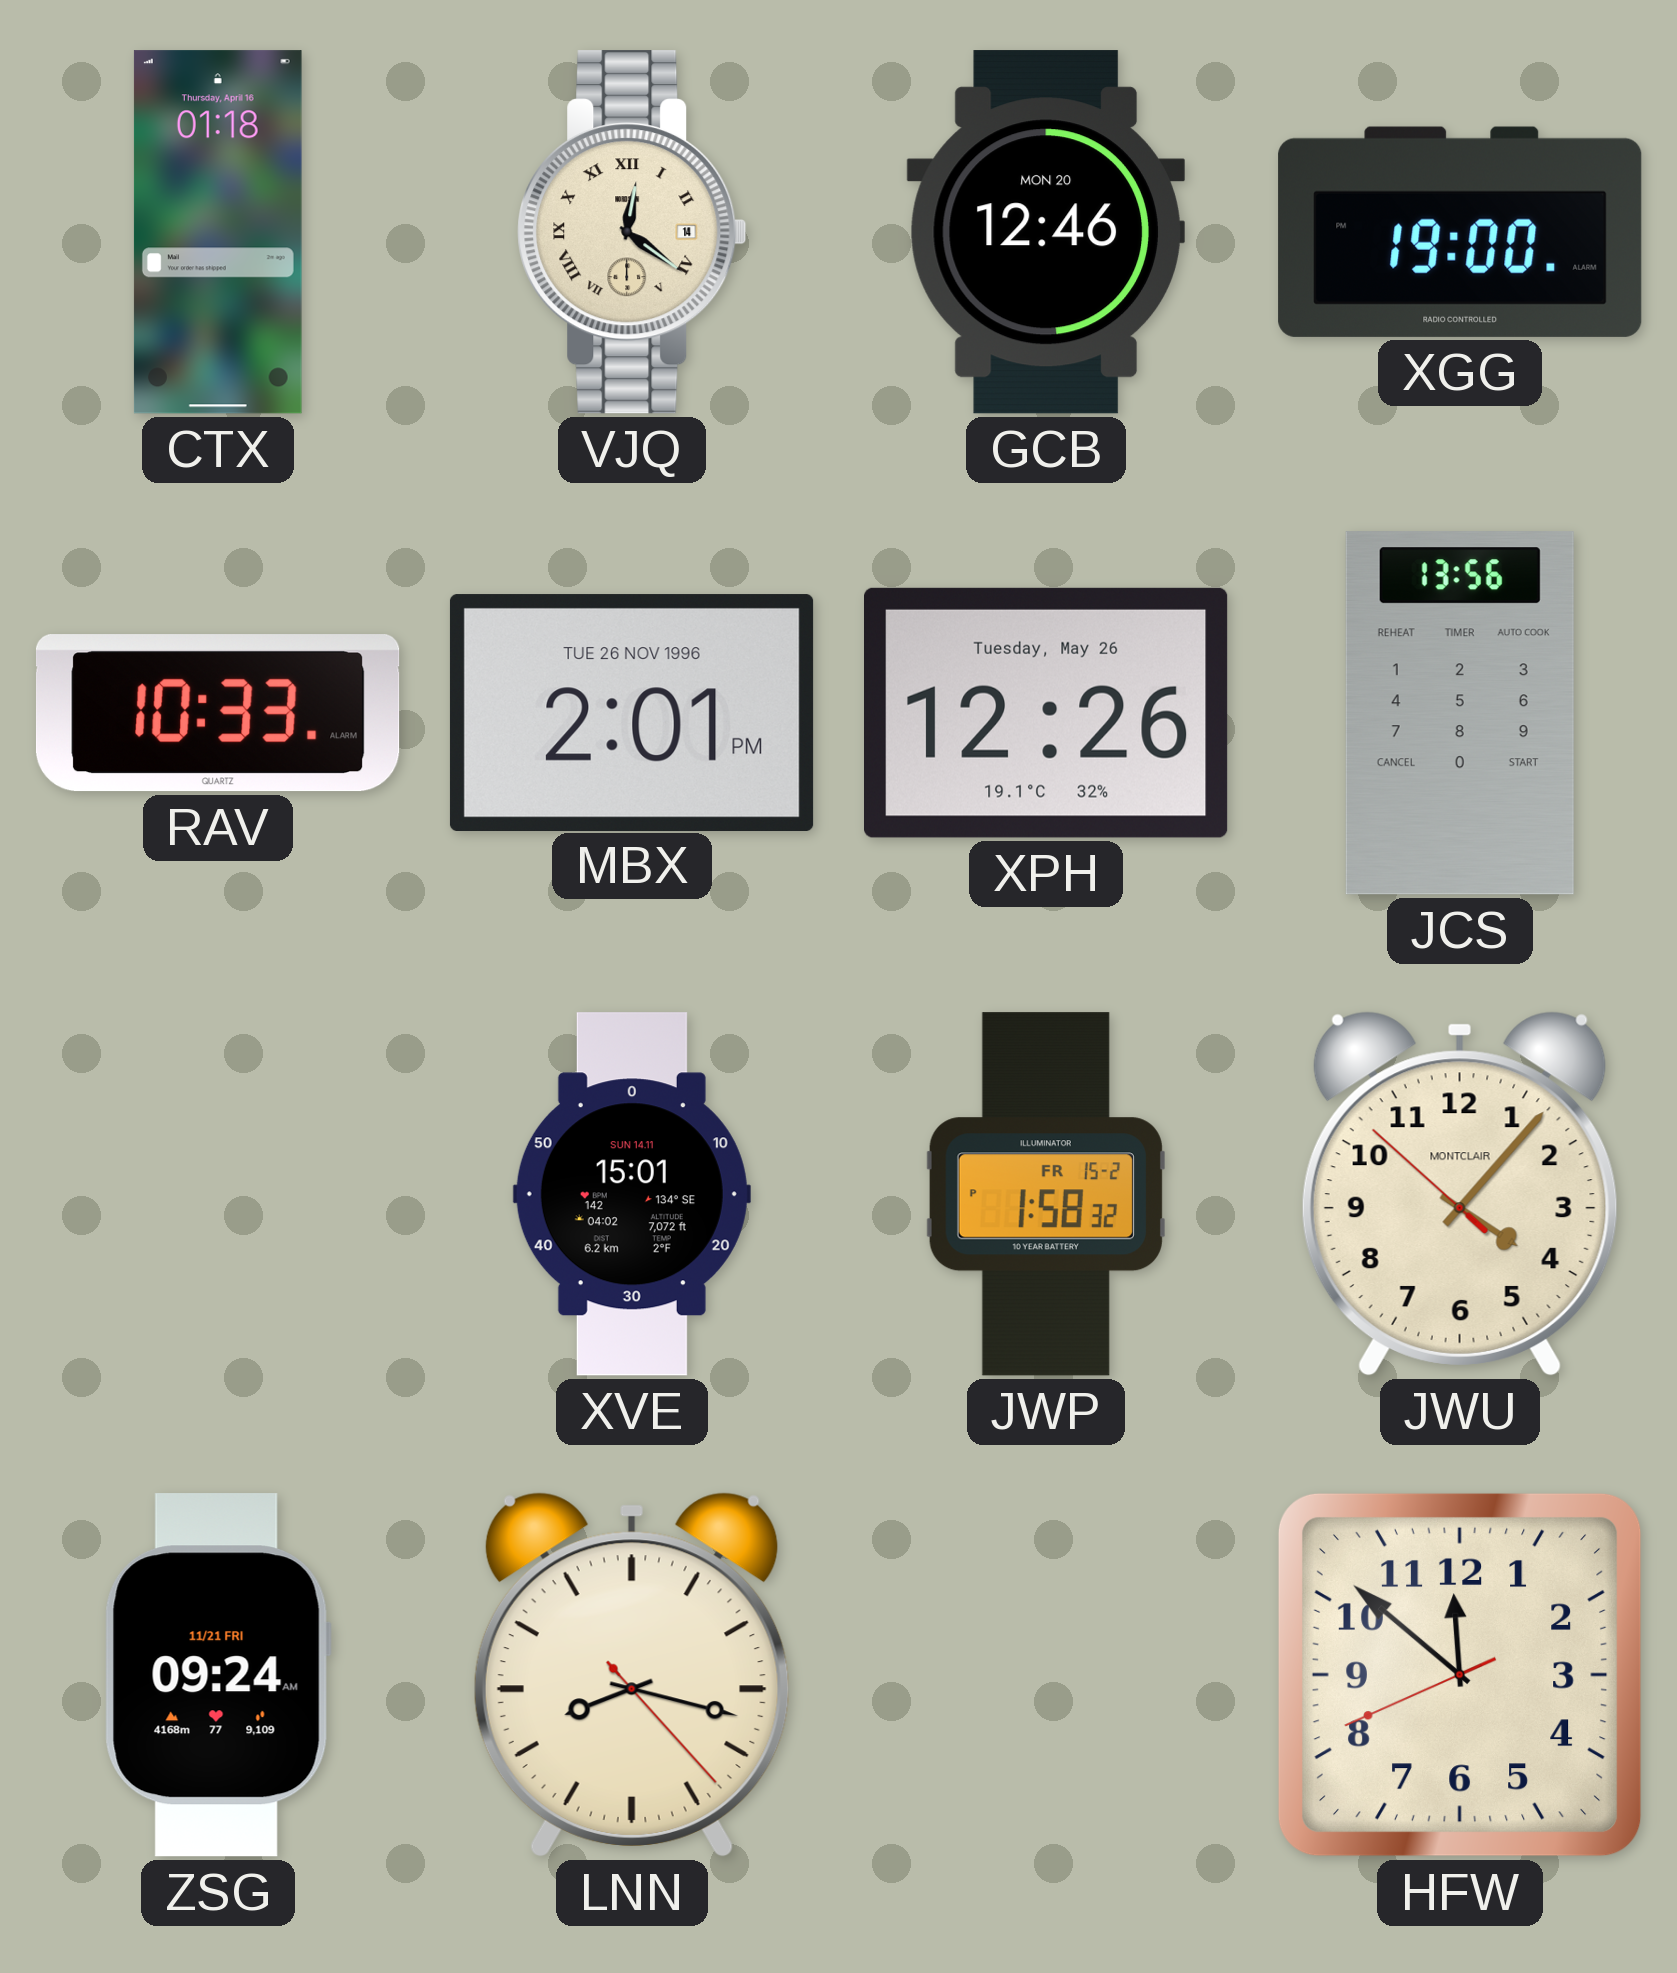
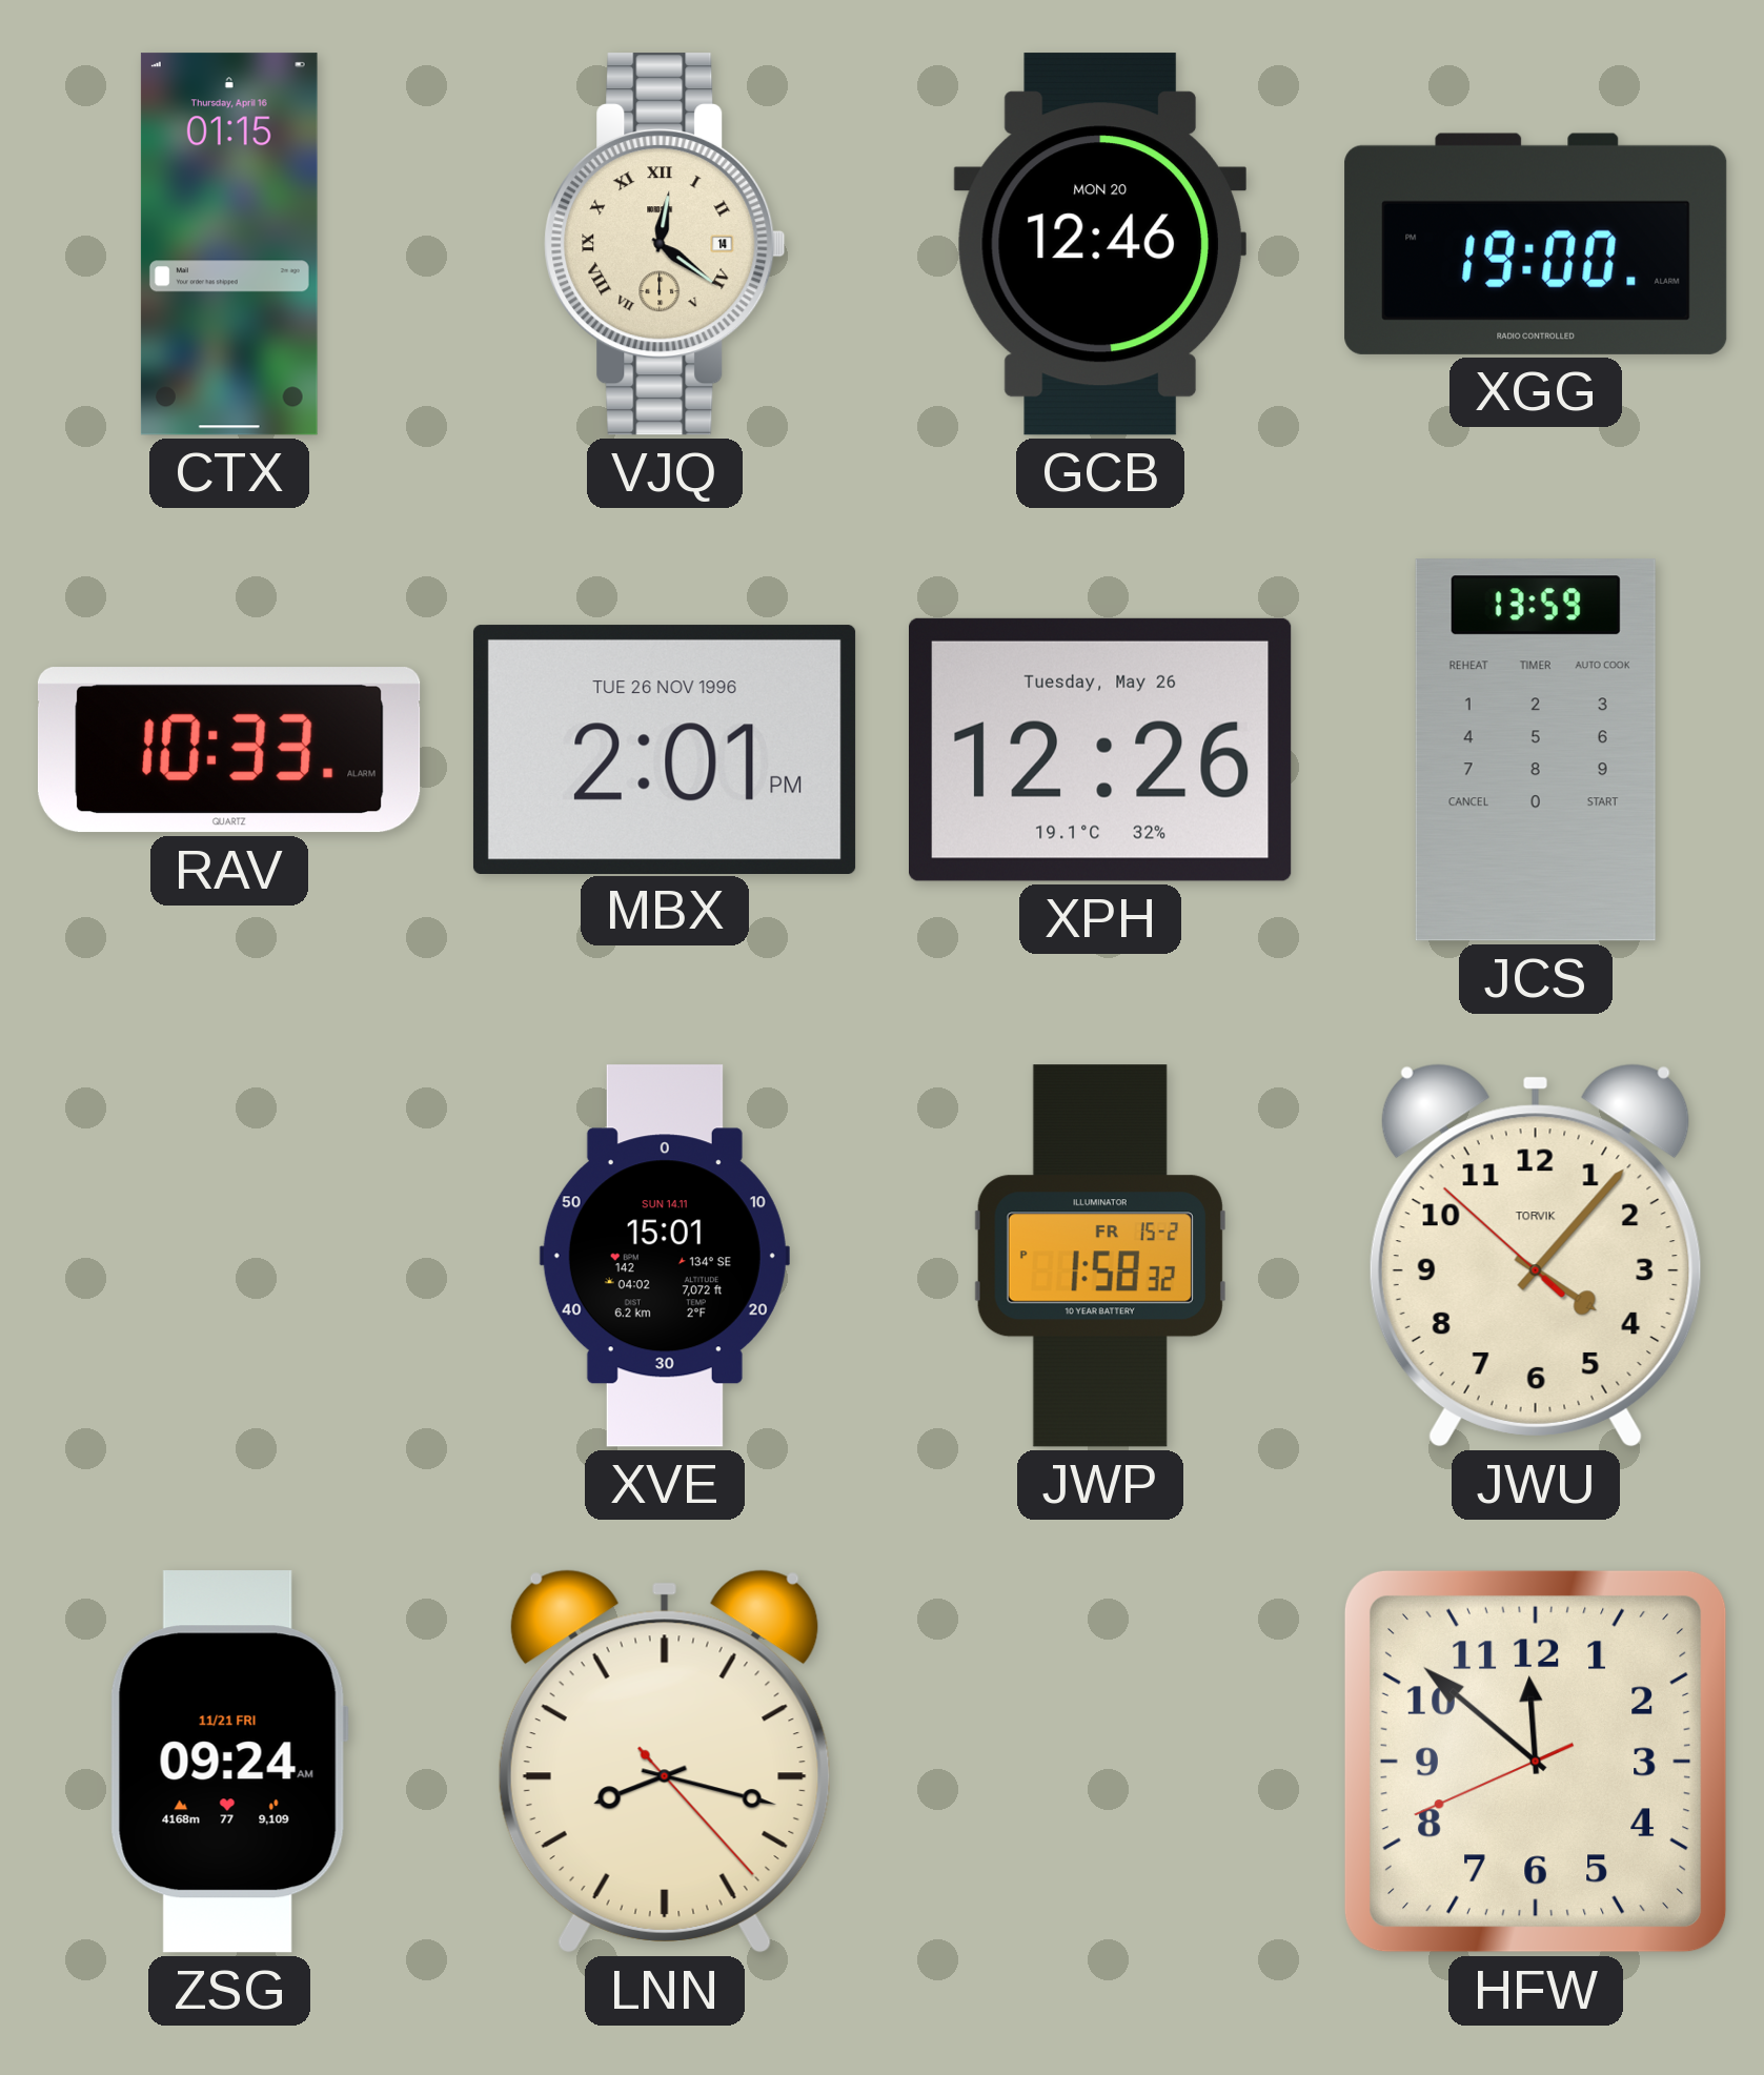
CTX: 01:18 -> 01:15 (229, 244)
JCS: 13:56 -> 13:59 (1536, 750)
JWU brand: MONTCLAIR -> TORVIK (1536, 1256)
